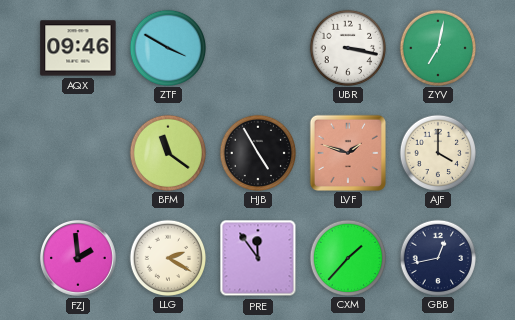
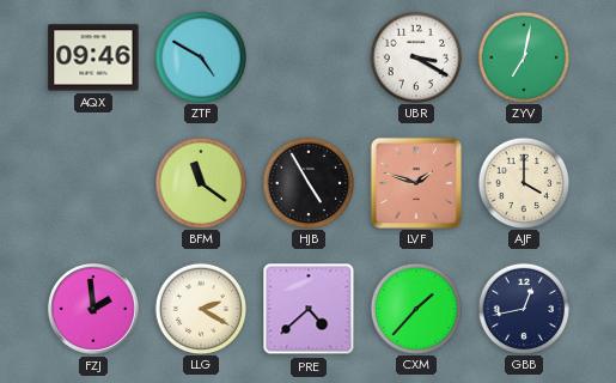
ZTF: 3:50 -> 4:50 (200, 56)
UBR: 3:17 -> 3:20 (415, 56)
PRE: 11:54 -> 4:38 (309, 309)
